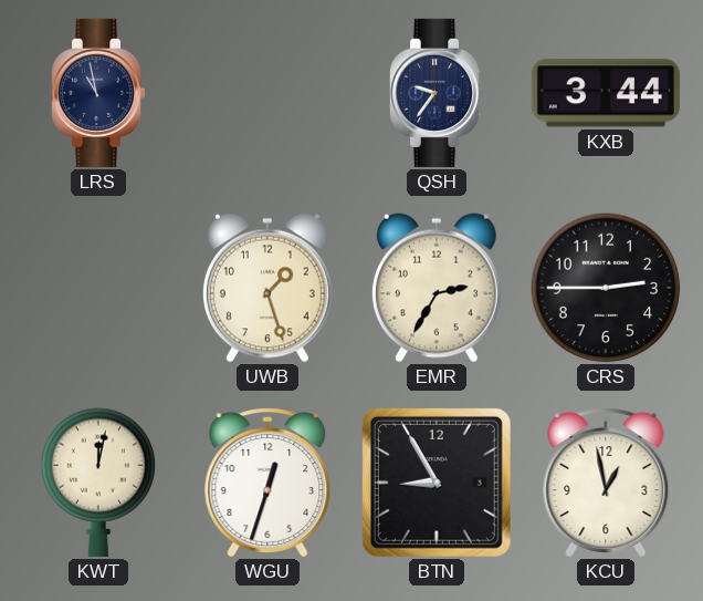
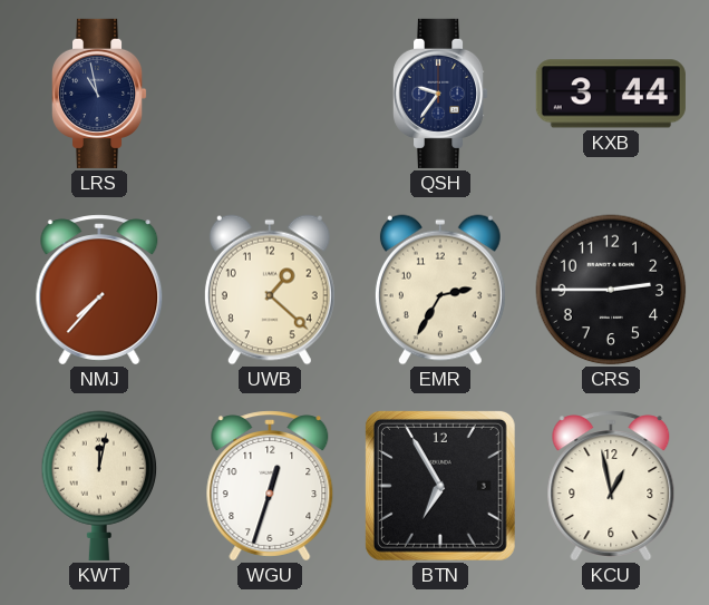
NMJ: none -> 7:37 (99, 290)
UWB: 1:27 -> 1:22 (270, 290)
BTN: 8:55 -> 6:55 (440, 486)
